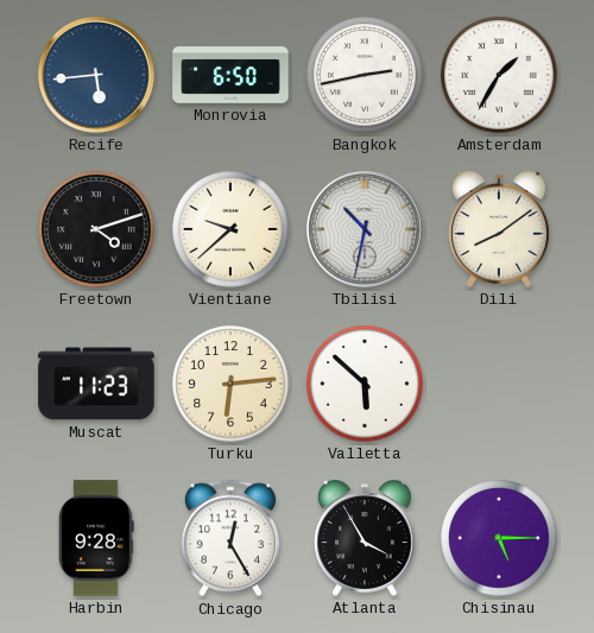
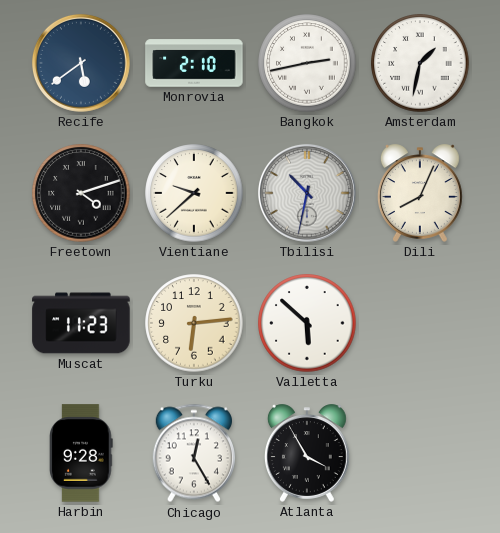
Recife: 5:44 -> 5:39 (81, 63)
Monrovia: 6:50 -> 2:10 (194, 63)
Amsterdam: 1:35 -> 1:32 (420, 63)
Dili: 8:09 -> 8:04 (420, 193)
Chisinau: 5:15 -> none (499, 538)
